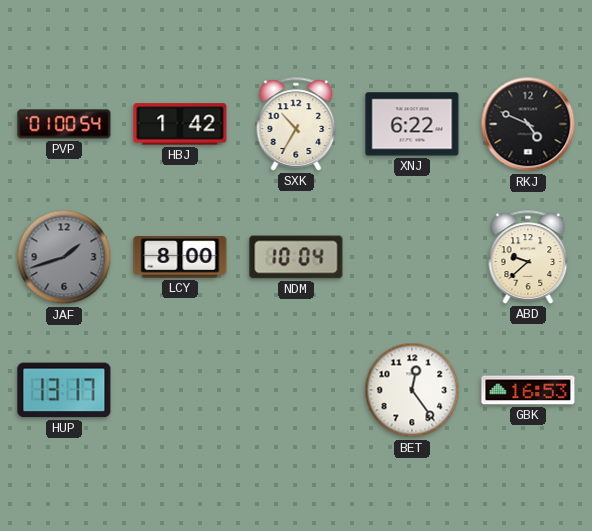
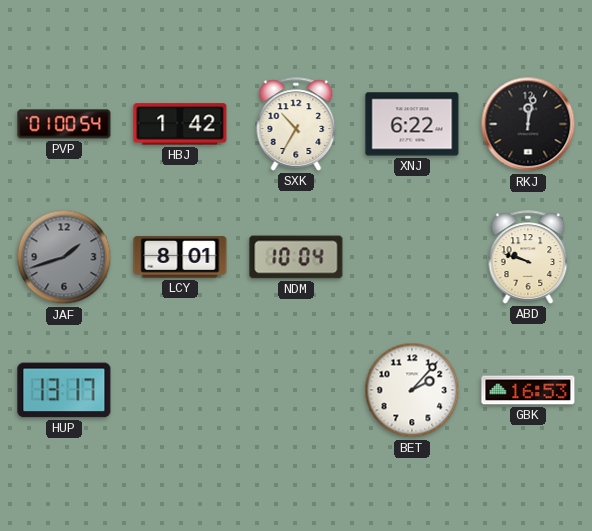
RKJ: 4:49 -> 12:02 (528, 124)
LCY: 8:00 -> 8:01 (180, 257)
ABD: 9:38 -> 9:48 (528, 257)
BET: 12:24 -> 2:07 (412, 390)
